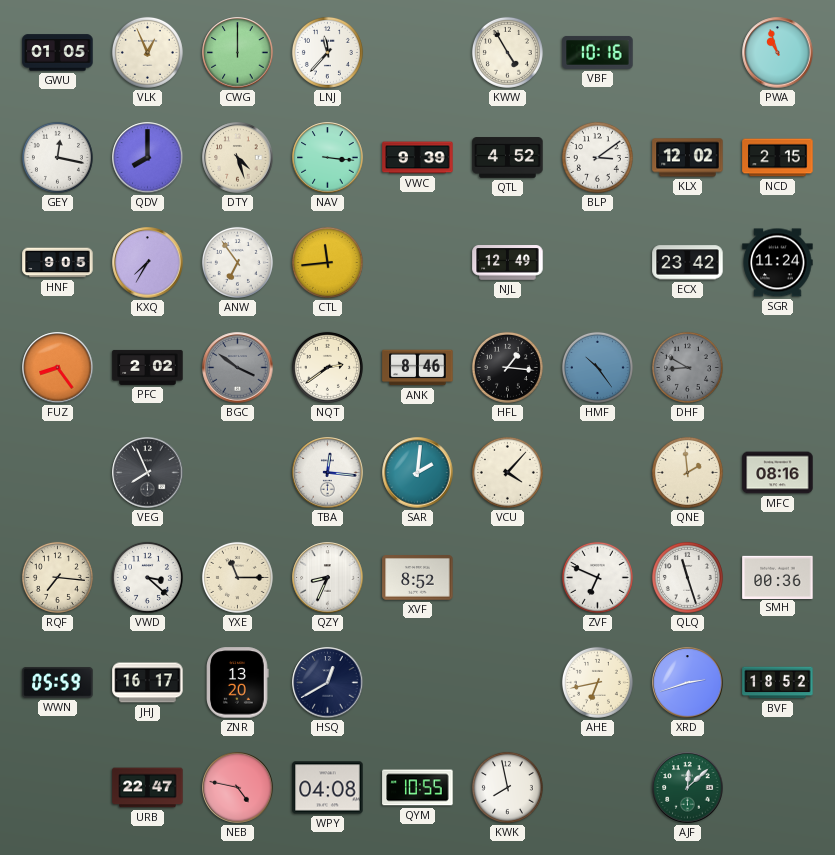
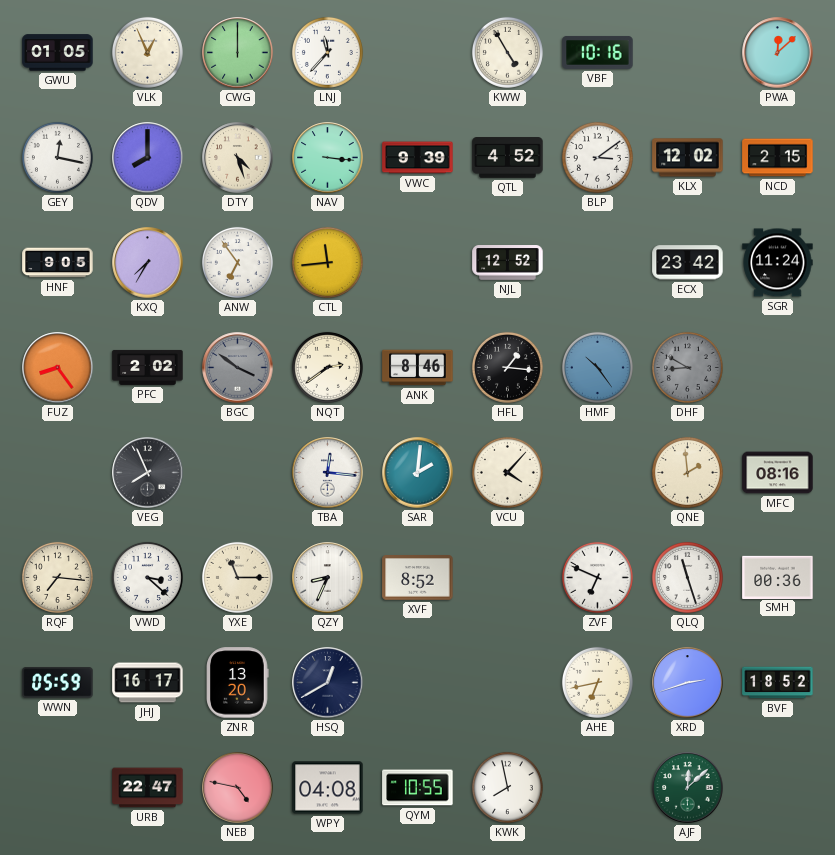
PWA: 10:57 -> 12:08 (778, 53)
NJL: 12:49 -> 12:52 (508, 263)
